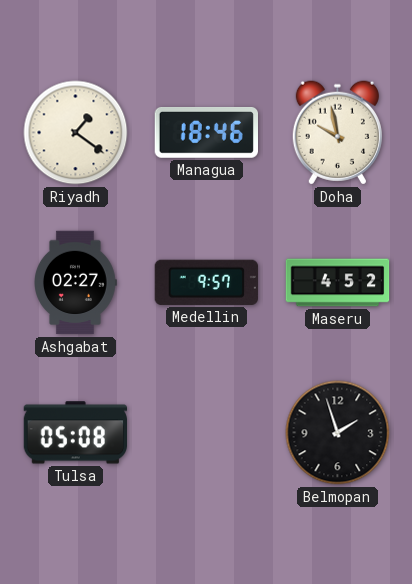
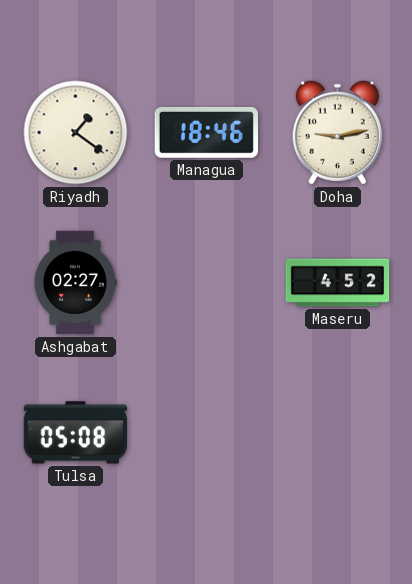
Doha: 9:58 -> 9:13 (337, 133)
Medellin: 9:57 -> none (206, 282)
Belmopan: 1:57 -> none (338, 433)
